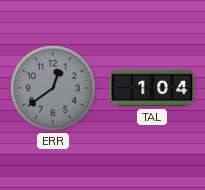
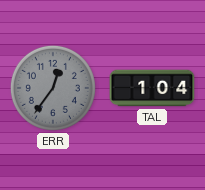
ERR: 12:39 -> 12:36 (53, 88)
